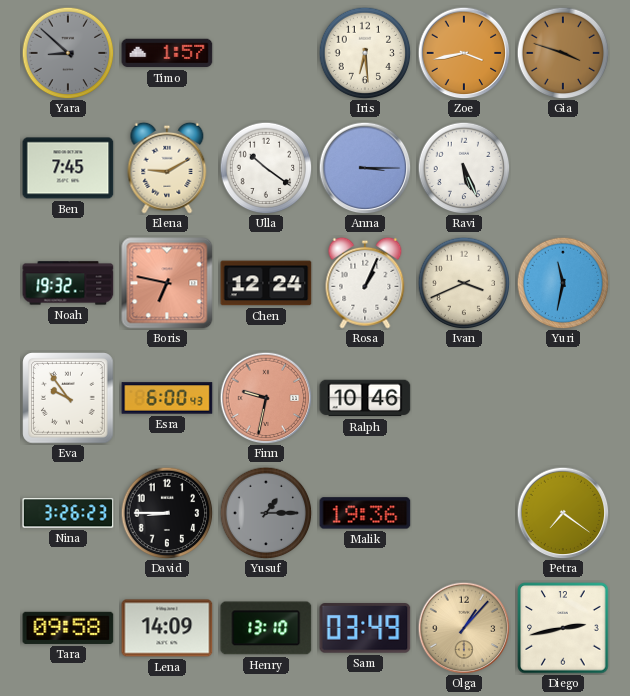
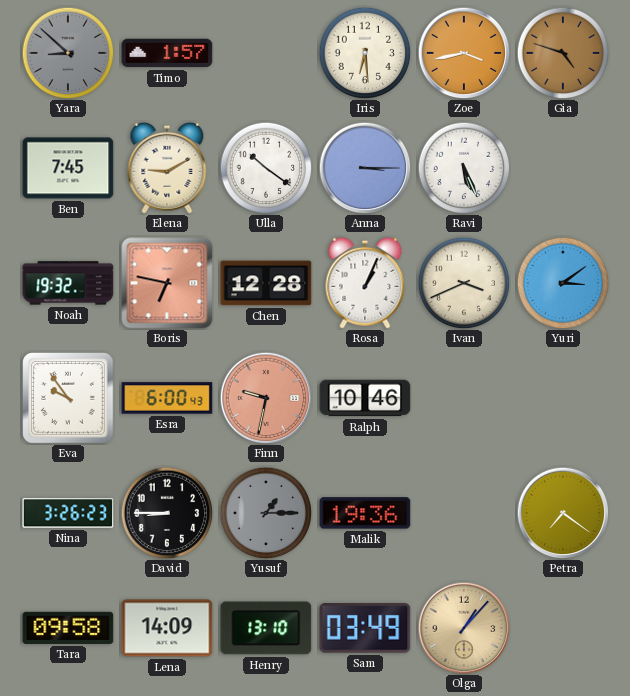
Gia: 3:48 -> 4:48 (563, 53)
Chen: 12:24 -> 12:28 (266, 283)
Yuri: 11:32 -> 3:09 (563, 283)
Diego: 2:43 -> none (563, 628)
